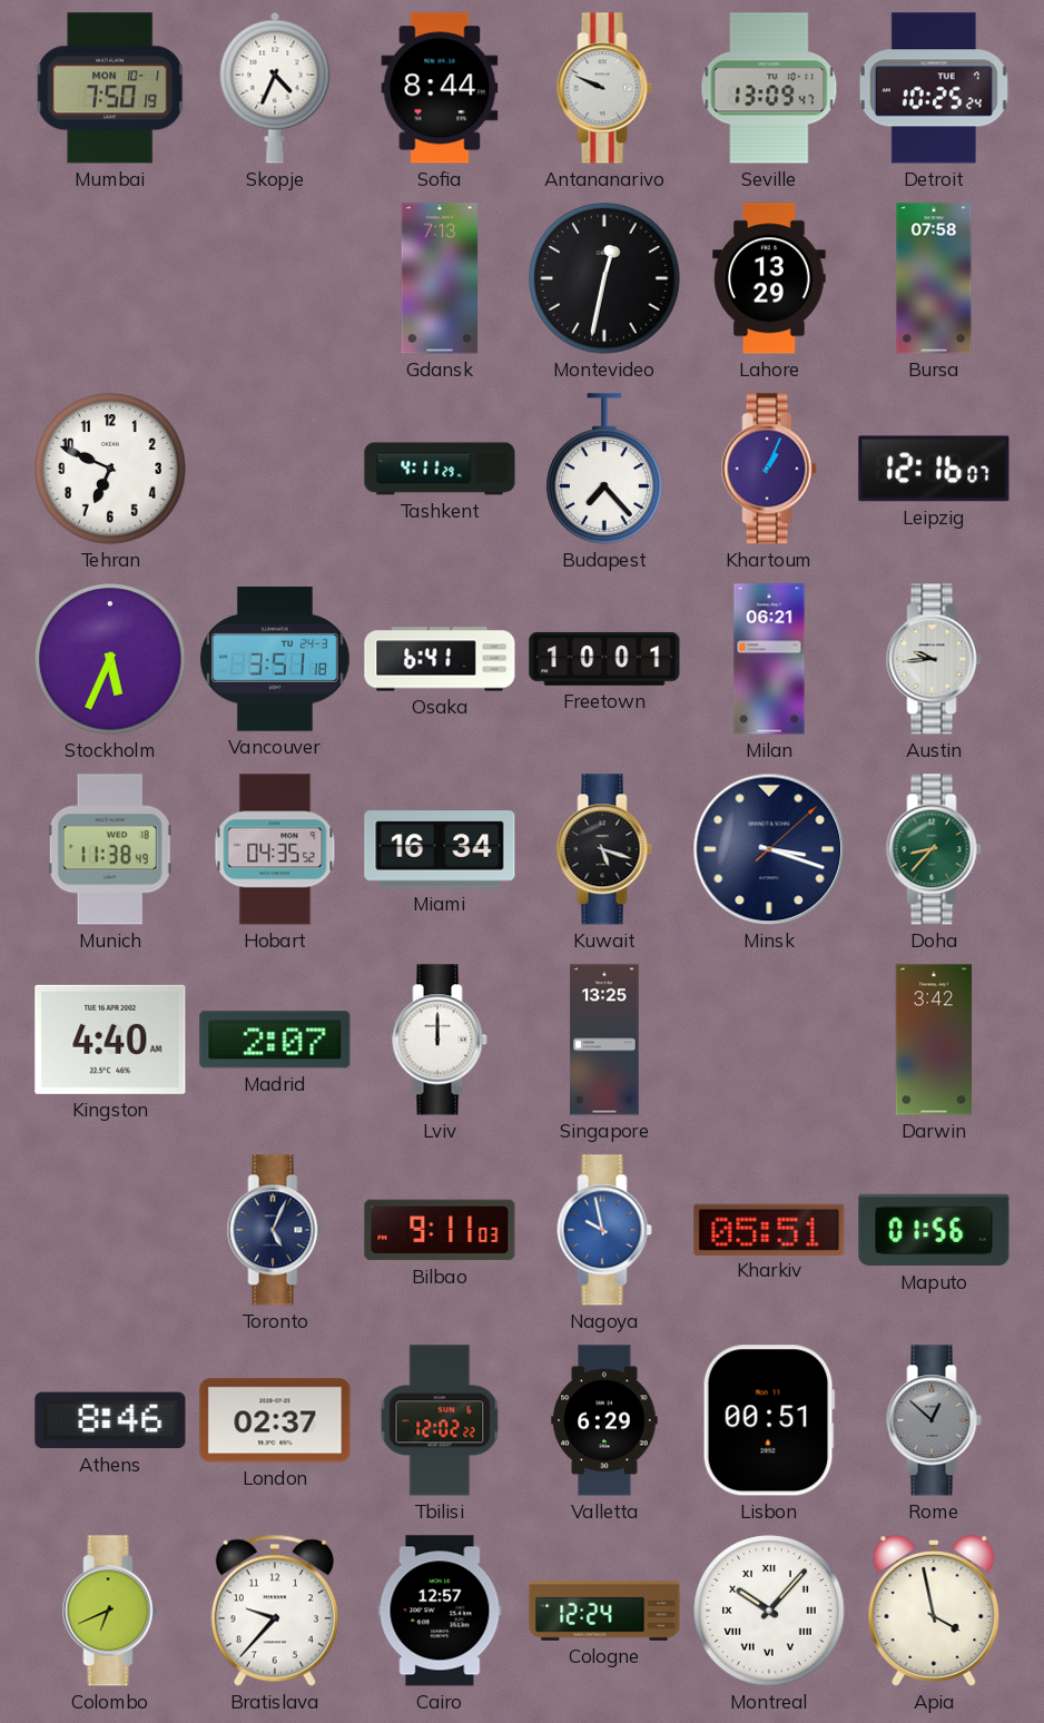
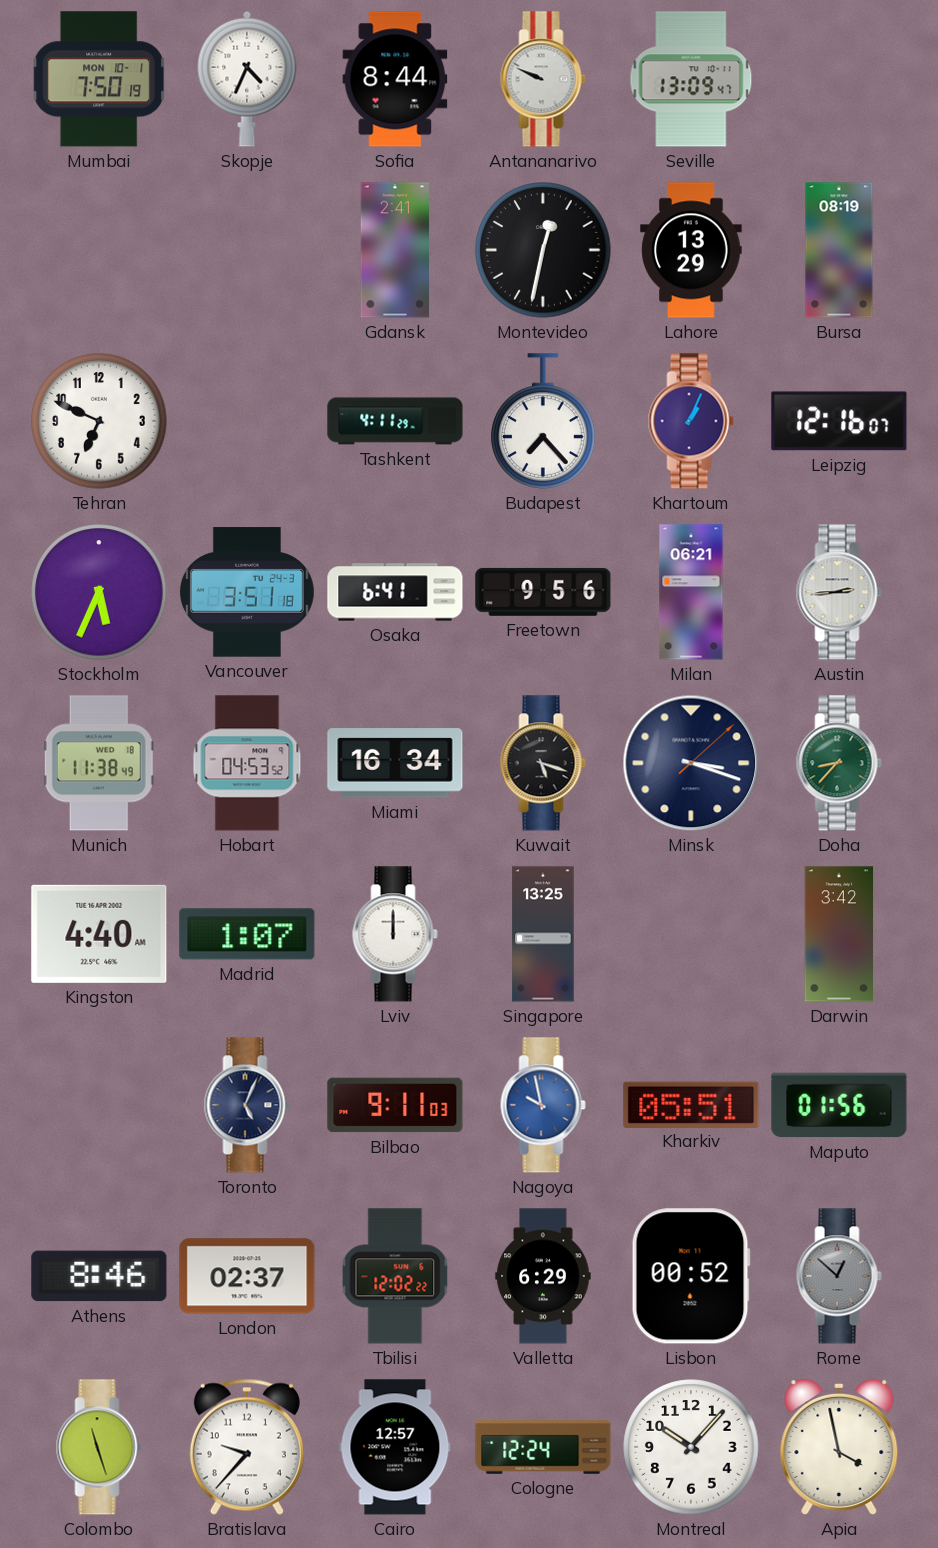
Detroit: 10:25 -> none (934, 88)
Gdansk: 7:13 -> 2:41 (395, 250)
Bursa: 07:58 -> 08:19 (839, 250)
Freetown: 10:01 -> 9:56 (543, 592)
Austin: 9:44 -> 2:44 (839, 592)
Hobart: 04:35 -> 04:53 (247, 763)
Madrid: 2:07 -> 1:07 (247, 934)
Lisbon: 00:51 -> 00:52 (691, 1276)
Colombo: 6:41 -> 11:27 (99, 1447)
Montreal numerals: Roman -> Arabic (691, 1447)
